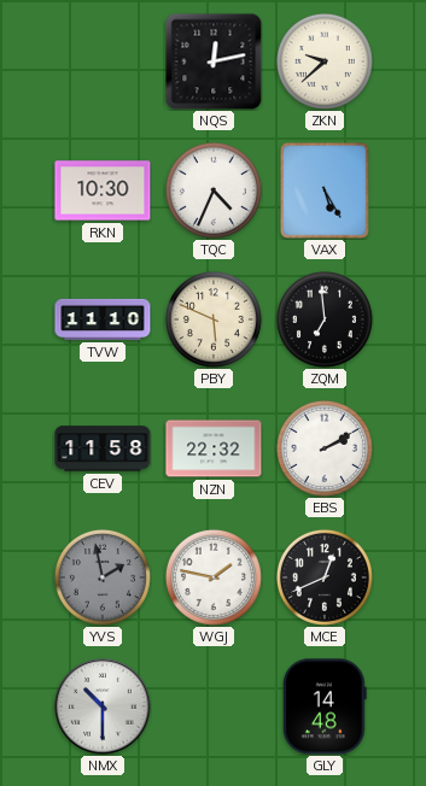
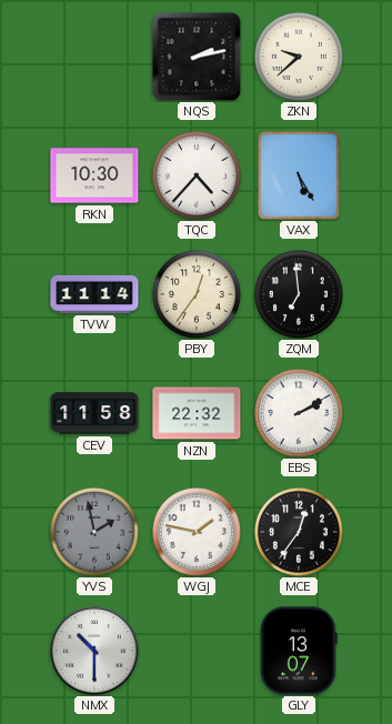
NQS: 12:13 -> 2:13 (197, 57)
TQC: 4:34 -> 4:37 (197, 175)
TVW: 11:10 -> 11:14 (94, 294)
PBY: 5:49 -> 12:36 (197, 294)
MCE: 12:41 -> 12:36 (299, 532)
GLY: 14:48 -> 13:07 (299, 651)
